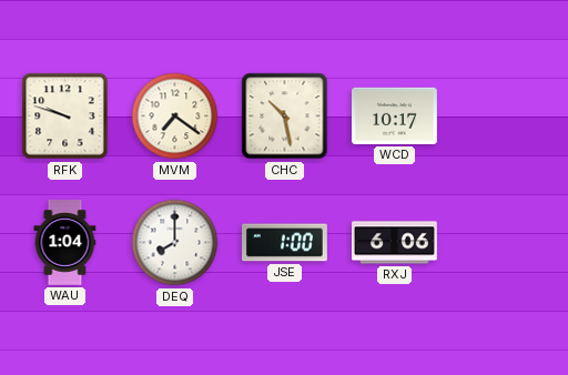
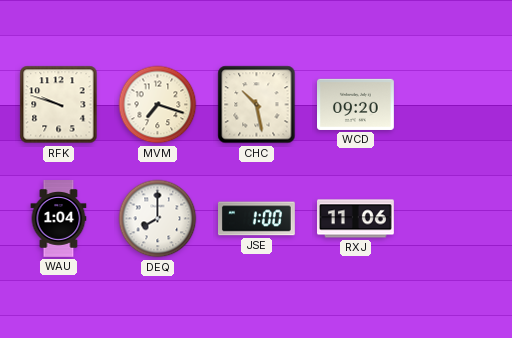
MVM: 7:21 -> 7:18 (158, 105)
WCD: 10:17 -> 09:20 (356, 104)
RXJ: 6:06 -> 11:06 (356, 219)
